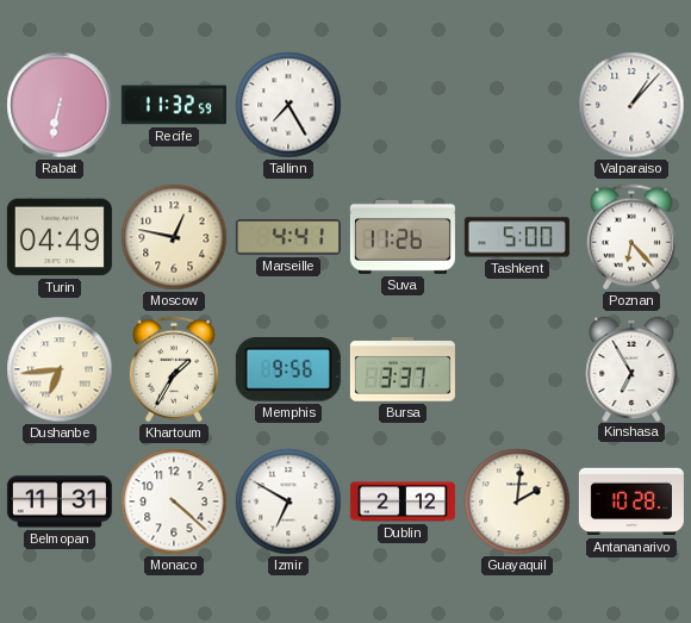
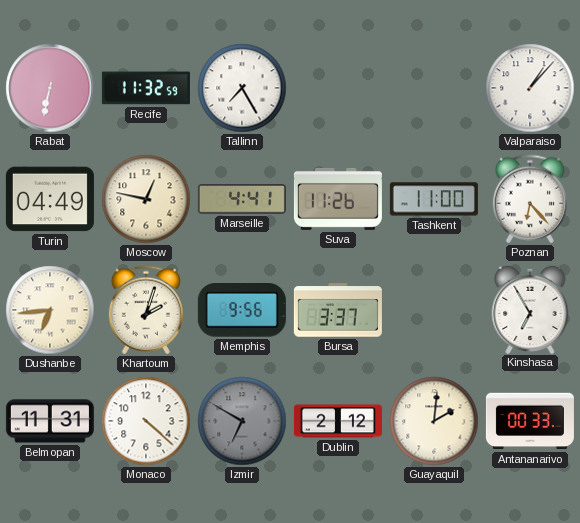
Tashkent: 5:00 -> 11:00 (434, 199)
Khartoum: 1:35 -> 2:03 (146, 310)
Izmir dial: white -> grey (242, 421)
Antananarivo: 10:28 -> 00:33 (530, 421)
